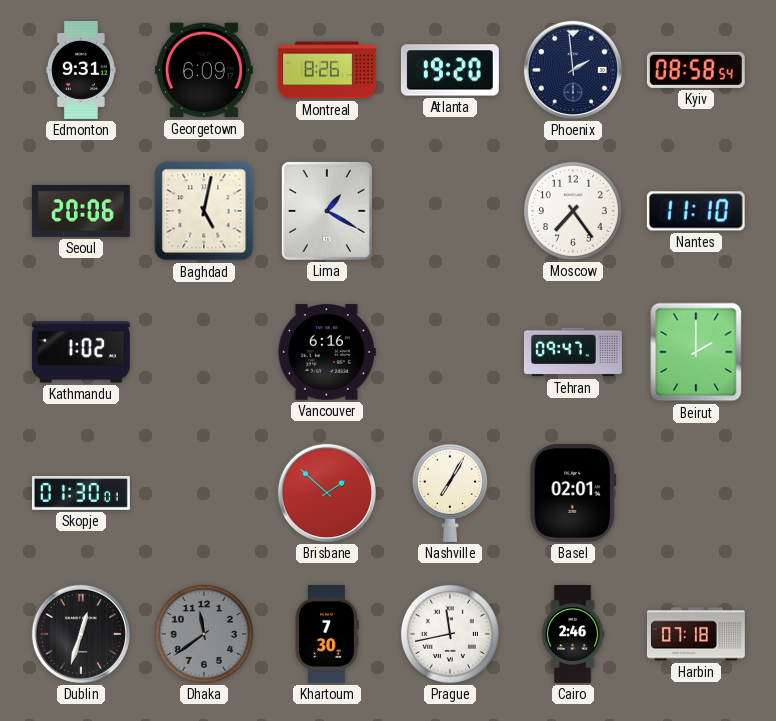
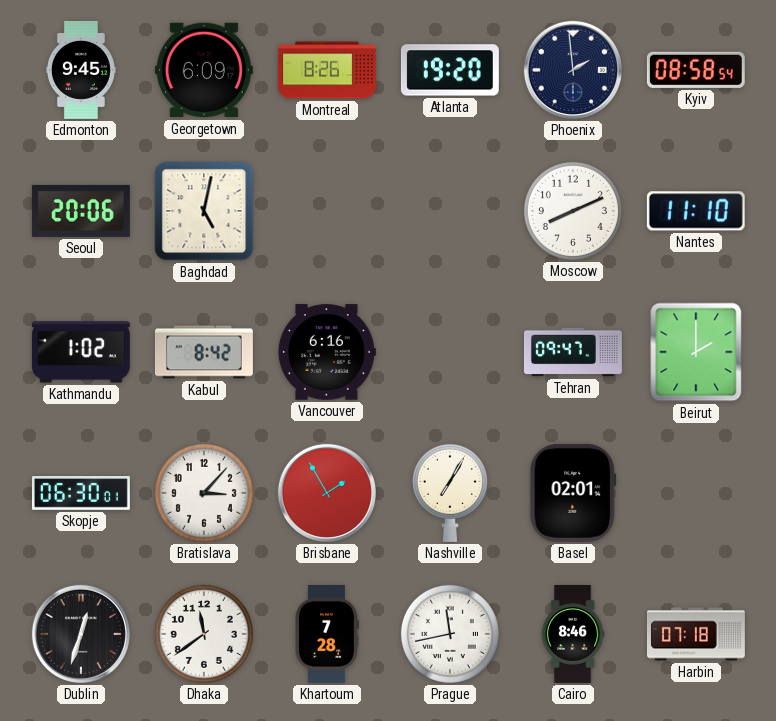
Edmonton: 9:31 -> 9:45 (81, 70)
Lima: 1:20 -> none (327, 211)
Moscow: 7:24 -> 8:11 (573, 211)
Kabul: none -> 8:42 (204, 352)
Skopje: 01:30 -> 06:30 (81, 493)
Bratislava: none -> 3:07 (204, 493)
Brisbane: 1:52 -> 1:55 (327, 493)
Dhaka dial: grey -> white (204, 634)
Khartoum: 7:30 -> 7:28 (327, 634)
Cairo: 2:46 -> 8:46 (573, 635)
